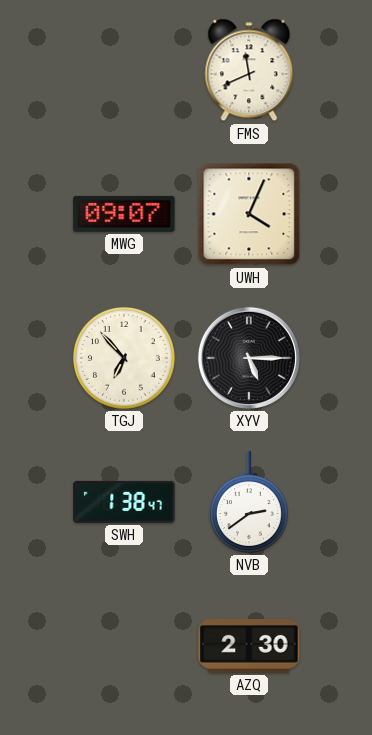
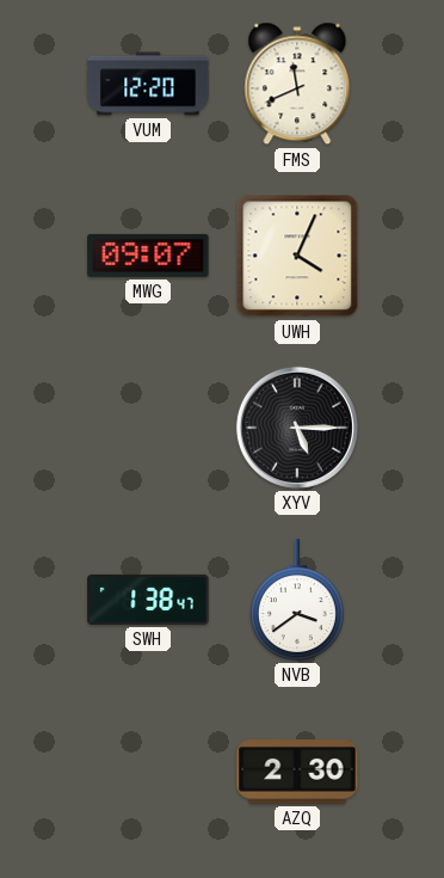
VUM: none -> 12:20 (148, 84)
TGJ: 6:53 -> none (125, 359)
NVB: 2:39 -> 3:39 (297, 600)
